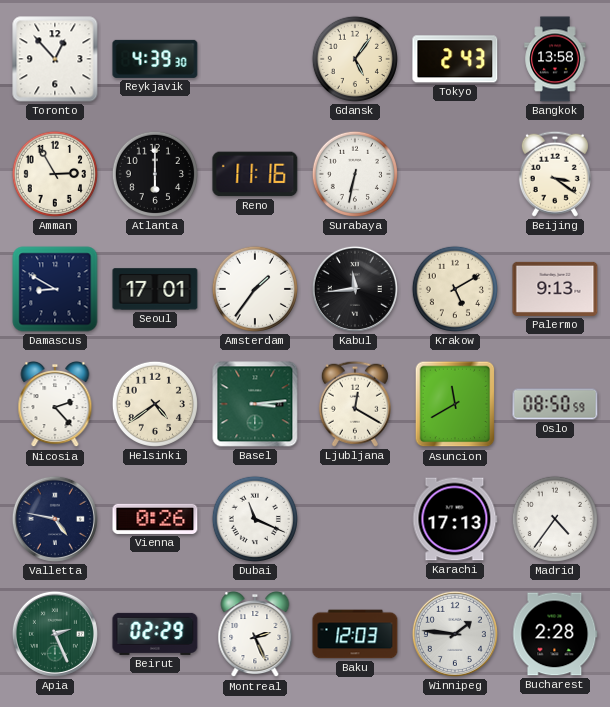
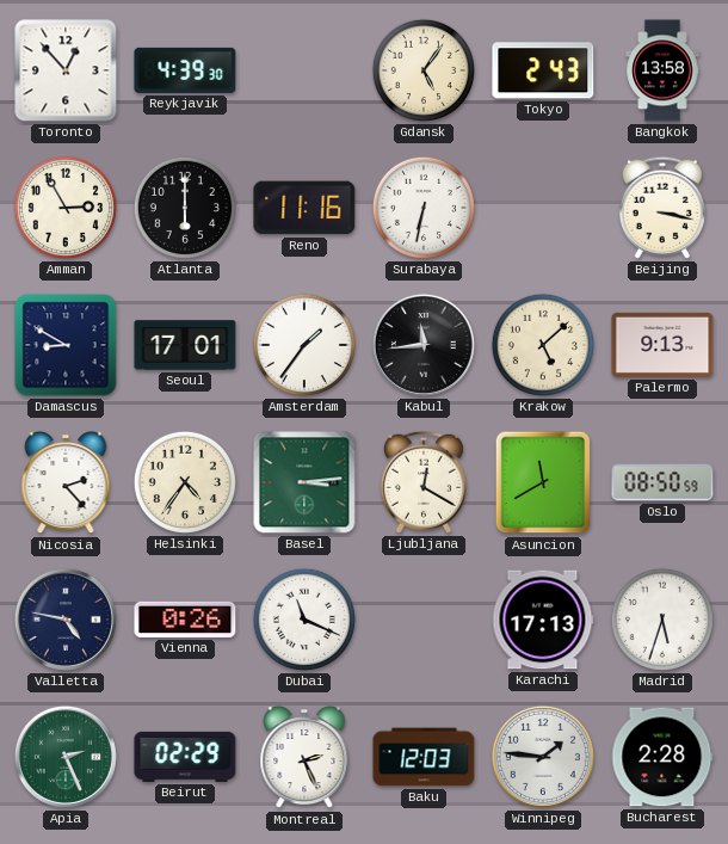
Beijing: 3:21 -> 3:17 (662, 208)
Krakow: 5:10 -> 5:08 (543, 345)
Helsinki: 4:39 -> 4:36 (185, 482)
Madrid: 4:36 -> 5:33 (662, 620)
